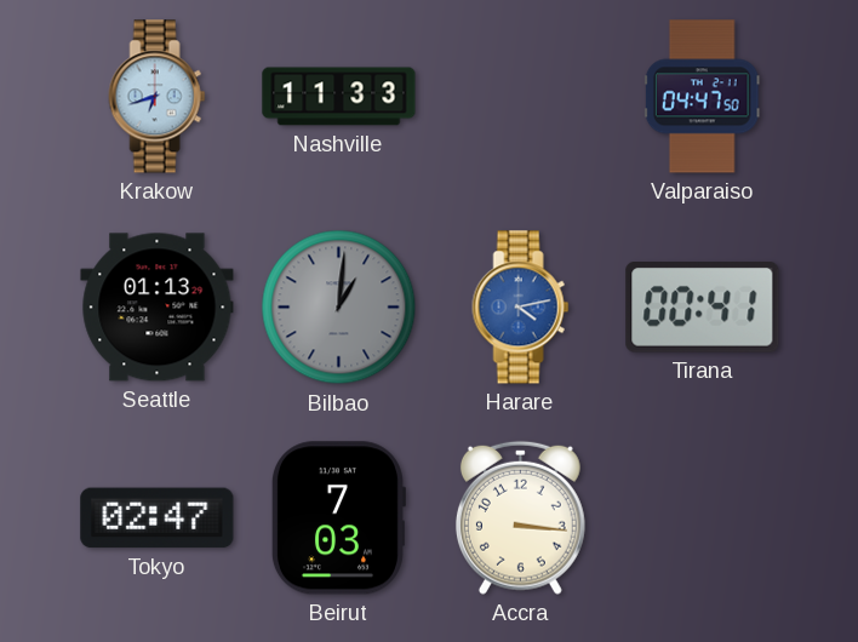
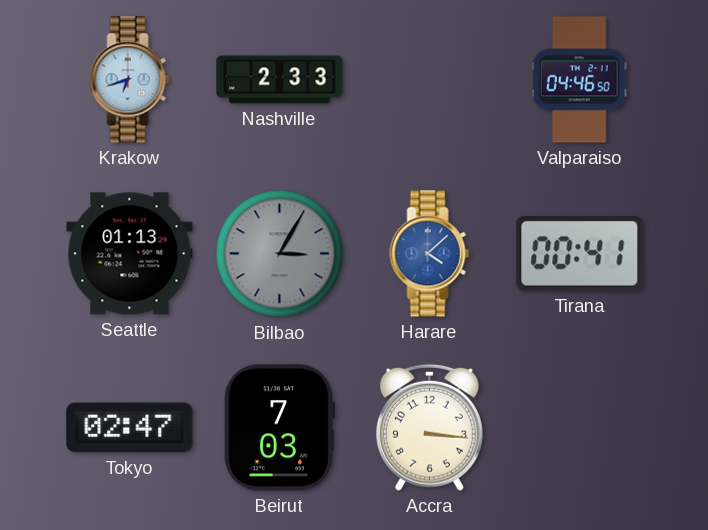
Nashville: 11:33 -> 2:33 (280, 80)
Valparaiso: 04:47 -> 04:46 (579, 80)
Bilbao: 1:01 -> 3:05 (280, 254)
Harare: 4:13 -> 4:08 (430, 254)
